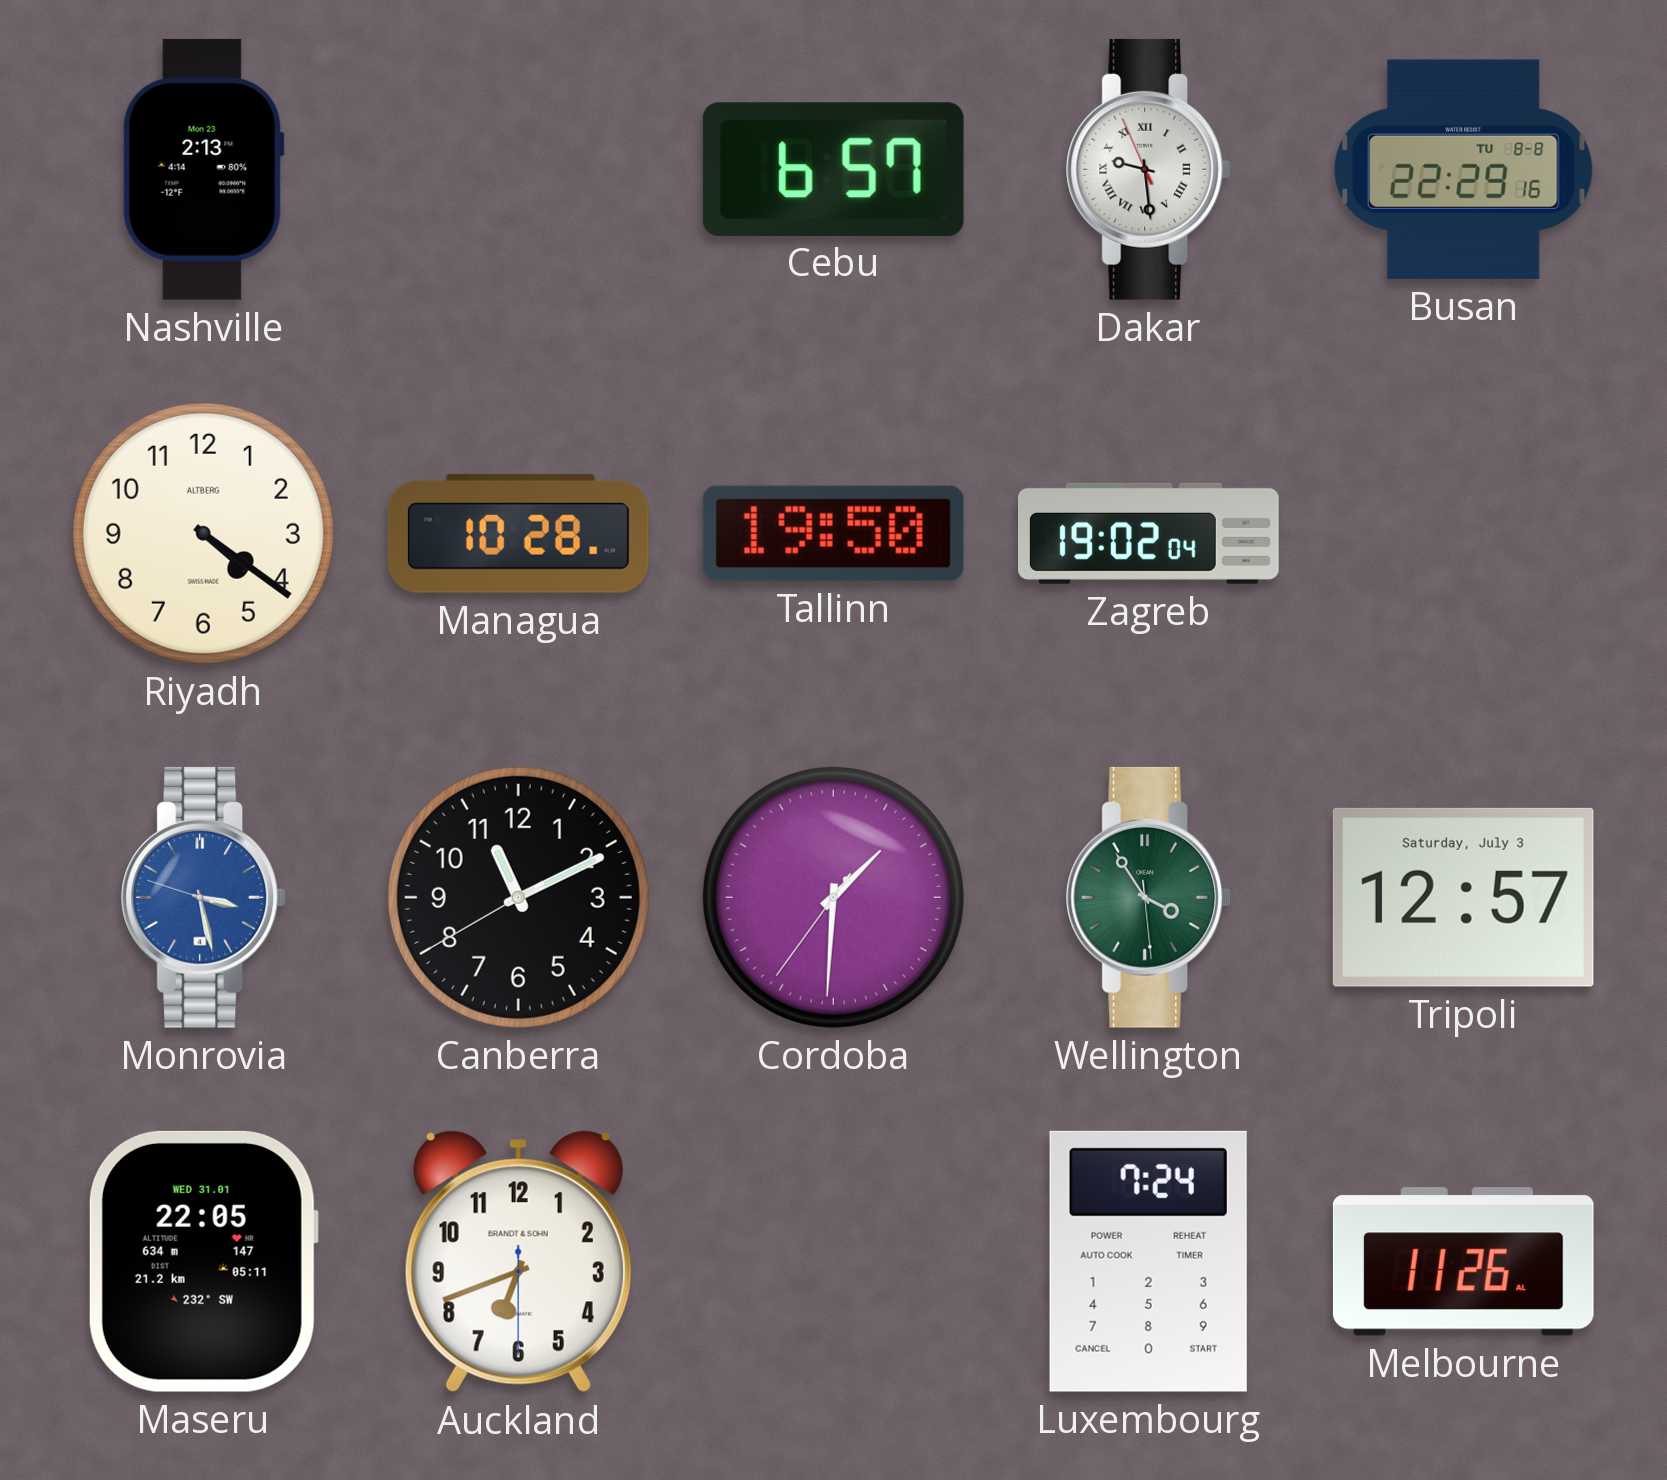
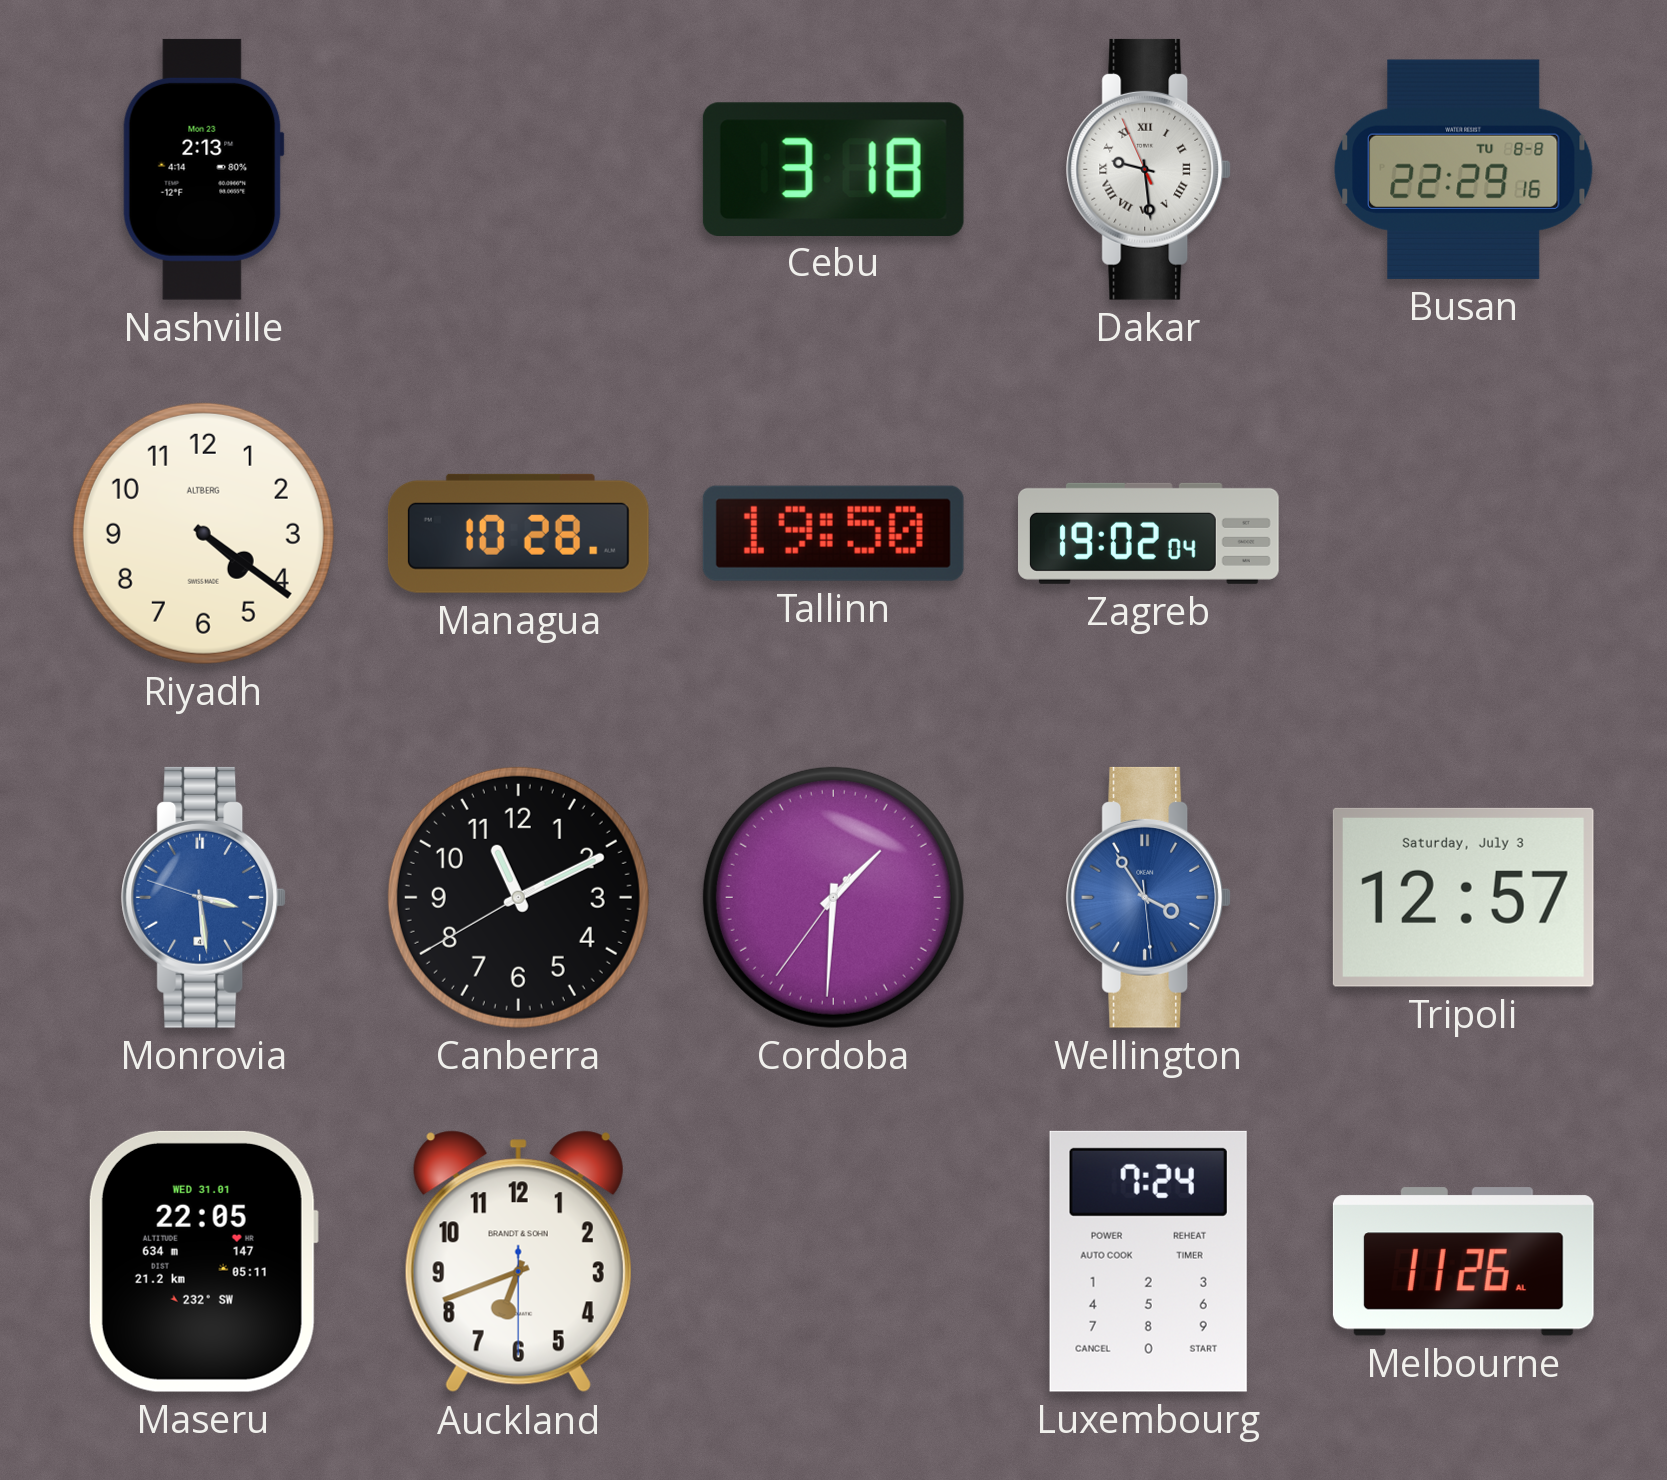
Cebu: 6:57 -> 3:18 (833, 169)
Monrovia: 3:27 -> 3:28 (204, 897)
Wellington dial: green -> blue (1149, 897)
